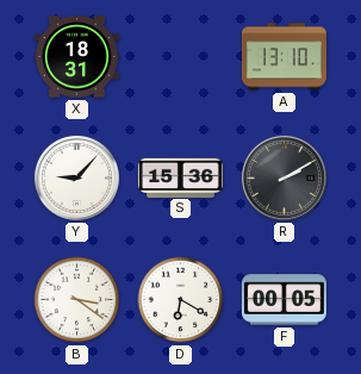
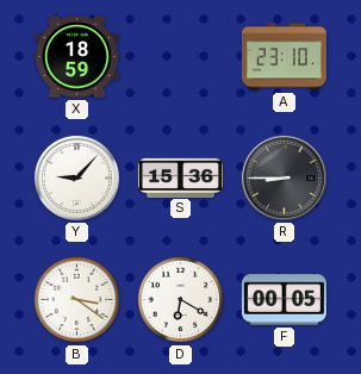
X: 18:31 -> 18:59 (76, 57)
A: 13:10 -> 23:10 (284, 57)
R: 2:10 -> 8:45 (284, 177)
